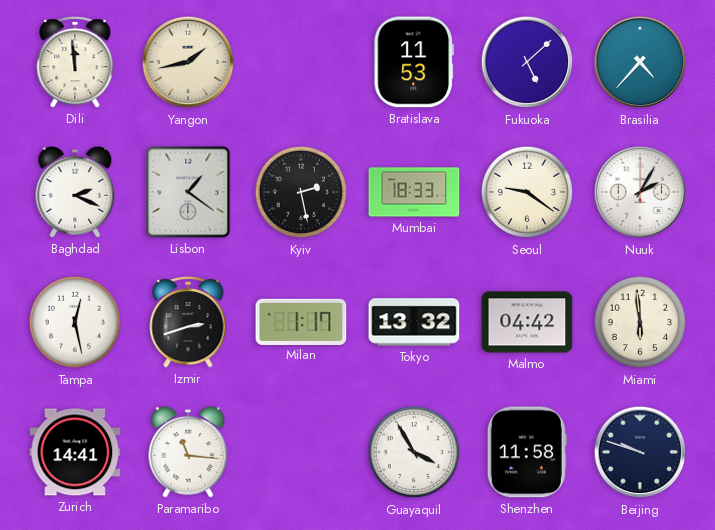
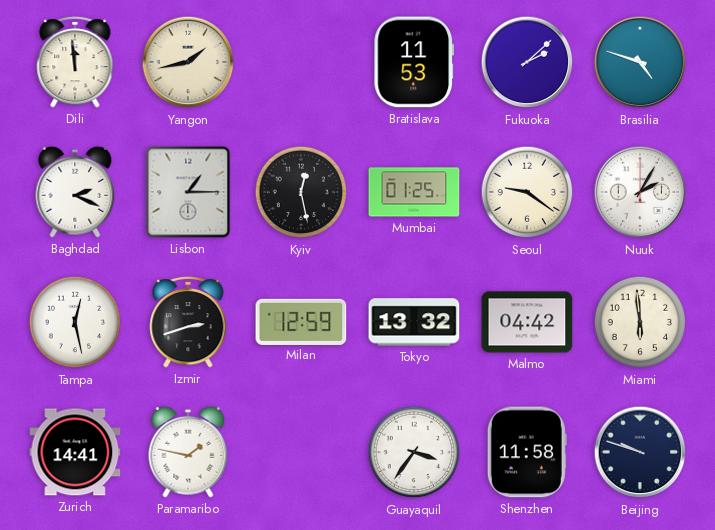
Fukuoka: 5:08 -> 2:08 (527, 62)
Brasilia: 4:37 -> 4:48 (640, 62)
Lisbon: 1:21 -> 1:15 (188, 192)
Kyiv: 2:28 -> 12:28 (301, 192)
Mumbai: 18:33 -> 01:25 (414, 192)
Milan: 1:17 -> 12:59 (301, 321)
Paramaribo: 11:16 -> 1:47 (188, 452)
Guayaquil: 3:55 -> 3:36 (414, 452)
